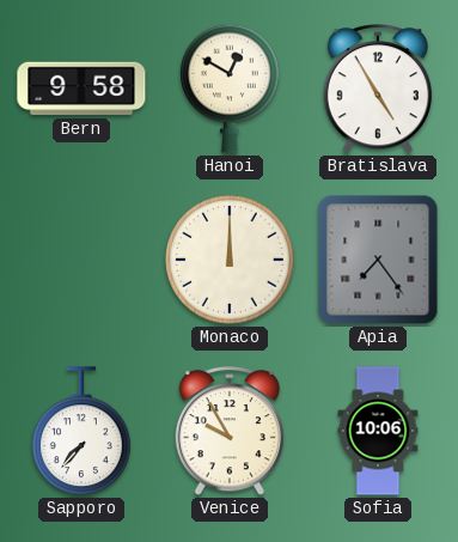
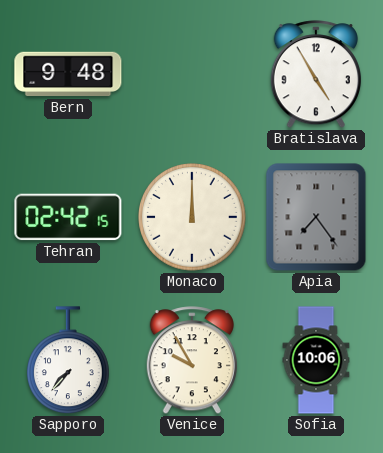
Bern: 9:58 -> 9:48 (68, 74)
Hanoi: 12:50 -> none (231, 89)
Tehran: none -> 02:42 (68, 217)
